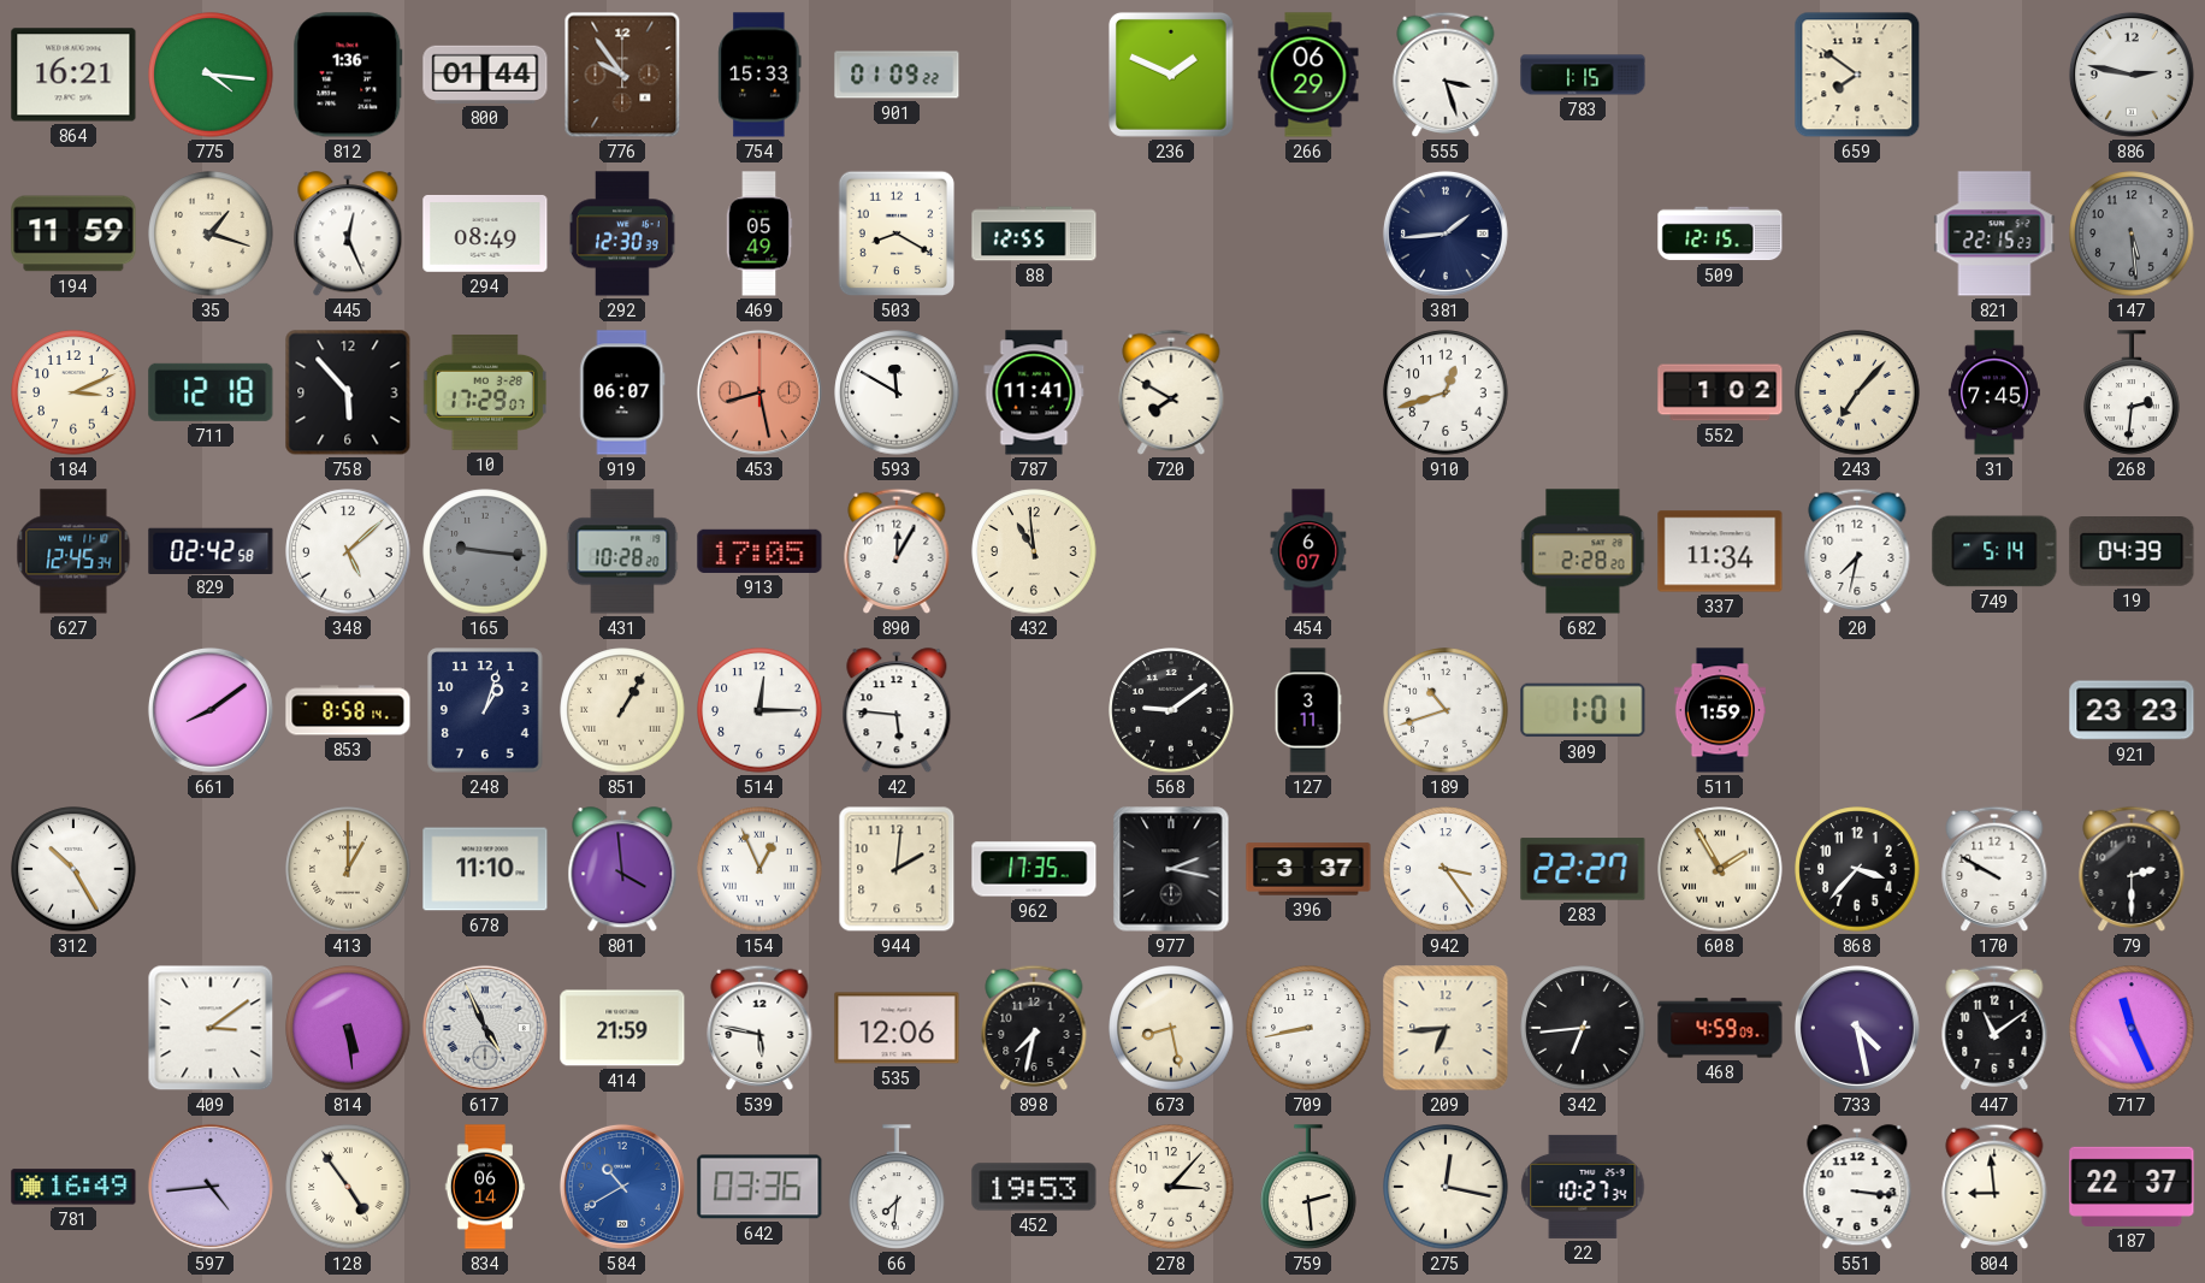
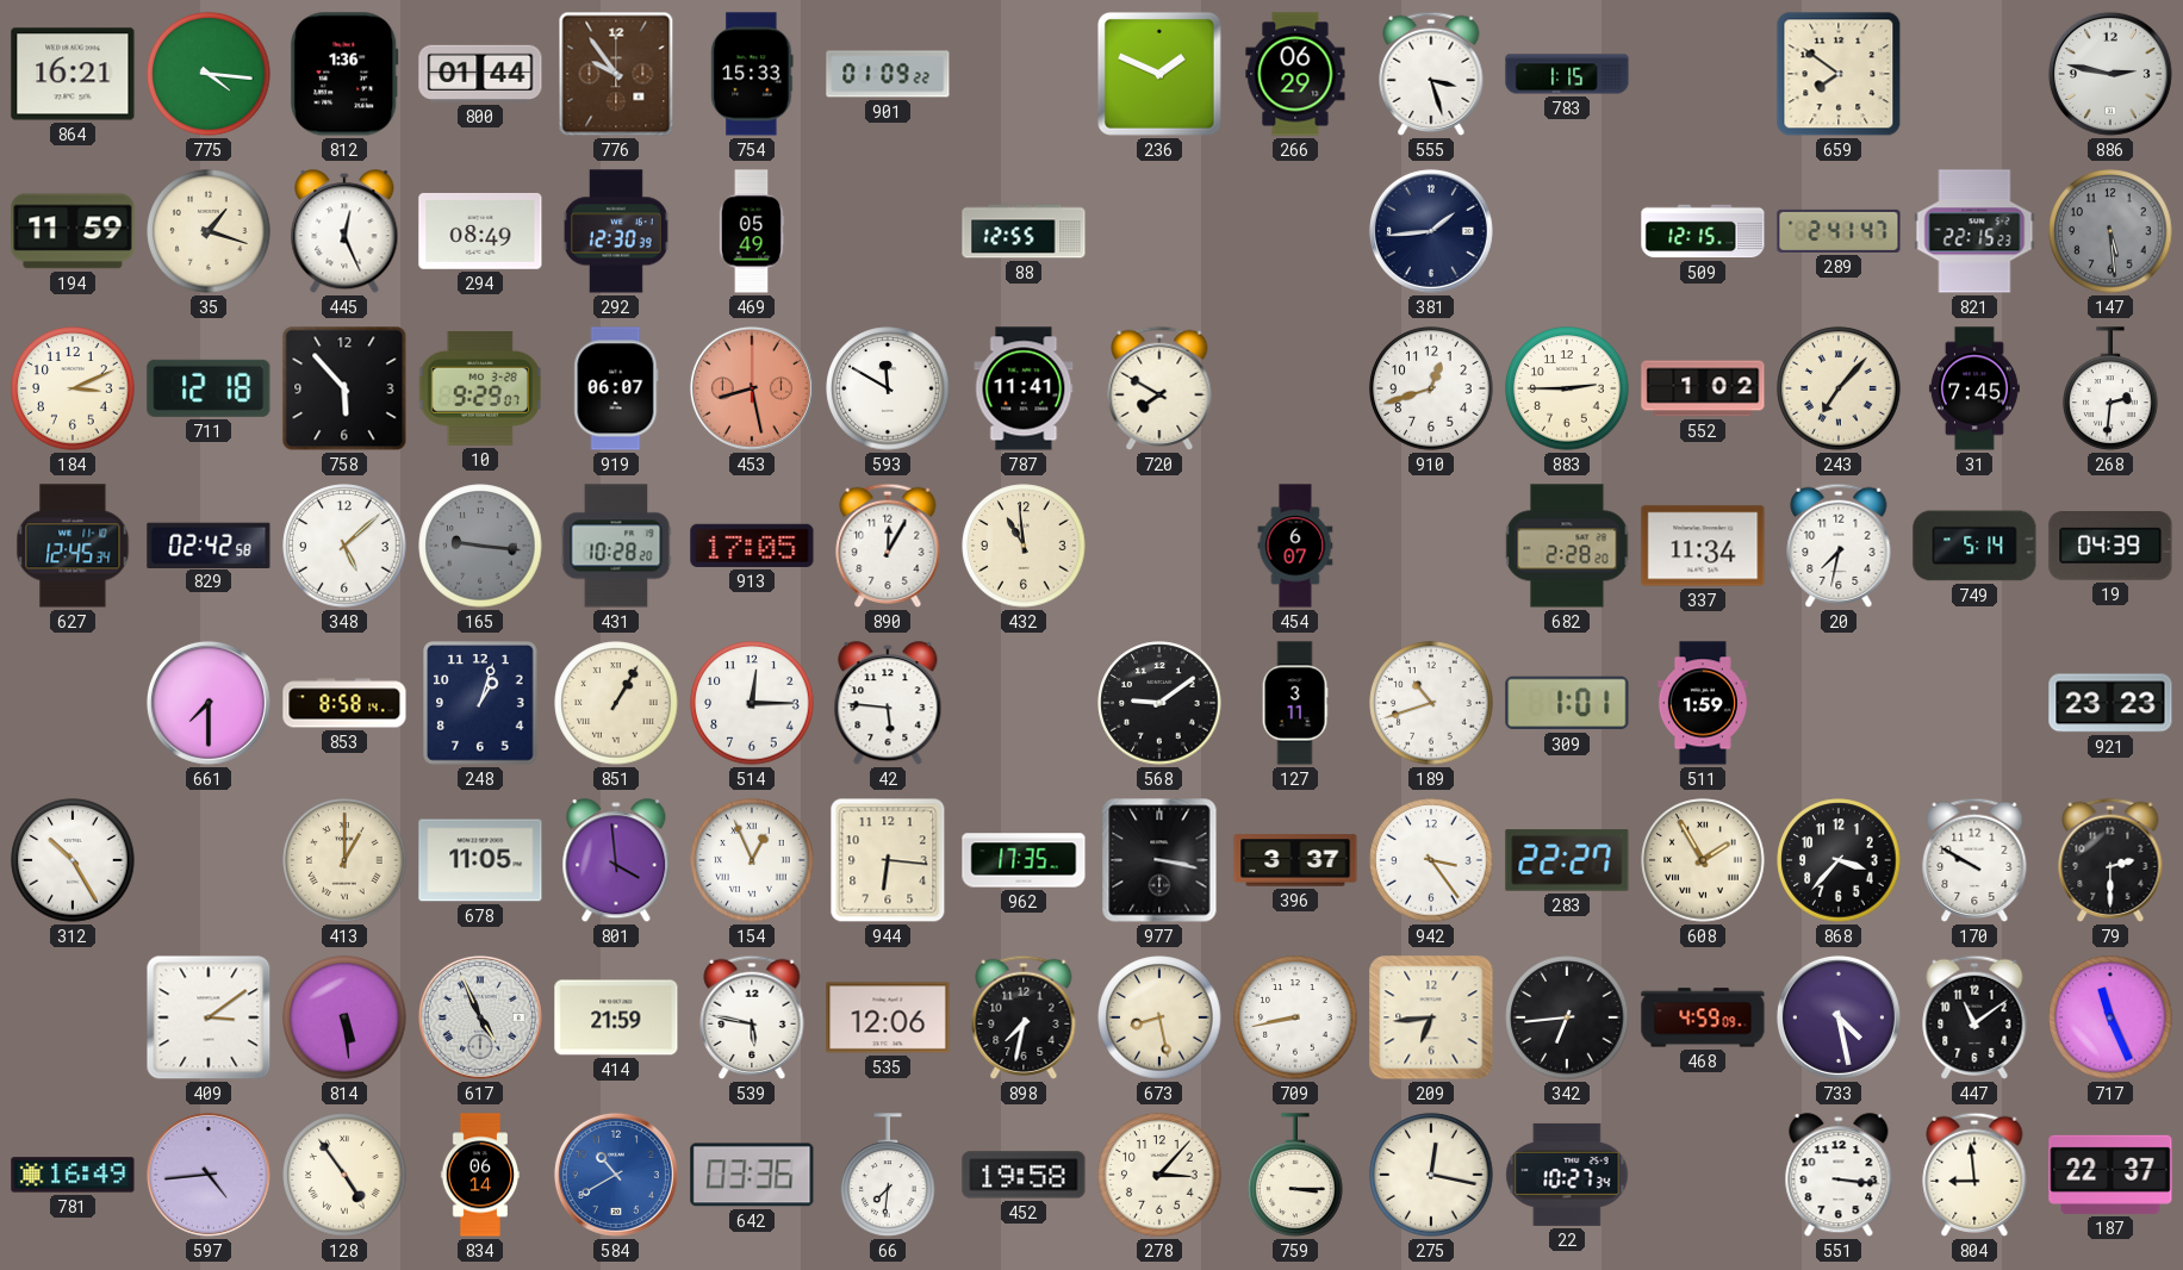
503: 8:20 -> none (897, 233)
289: none -> 2:41 (1839, 231)
10: 17:29 -> 9:29 (480, 388)
883: none -> 2:45 (1567, 388)
661: 8:09 -> 7:30 (209, 703)
678: 11:10 -> 11:05 (480, 860)
944: 2:01 -> 6:16 (888, 860)
977: 2:17 -> 3:17 (1159, 860)
452: 19:53 -> 19:58 (1024, 1175)
759: 2:29 -> 3:15 (1295, 1175)
